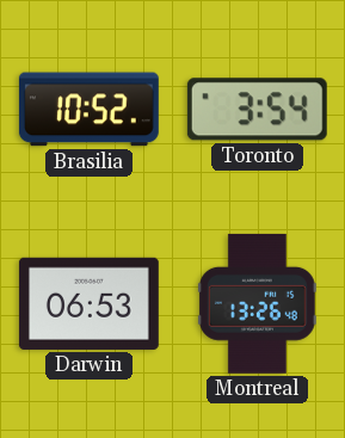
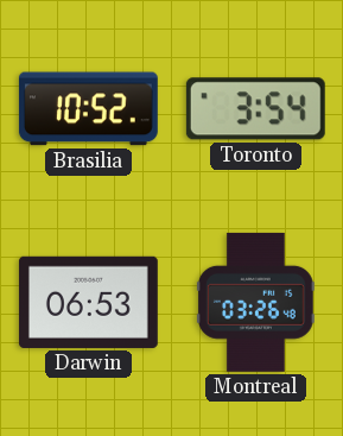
Montreal: 13:26 -> 03:26 (255, 302)
